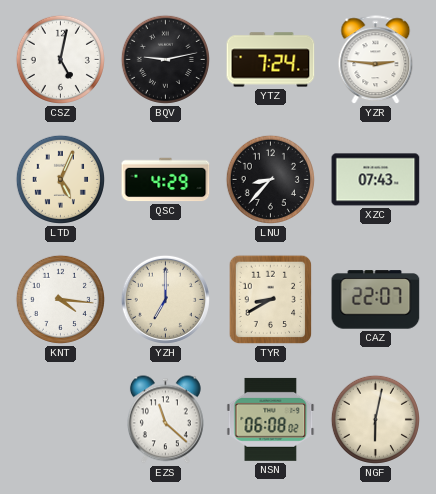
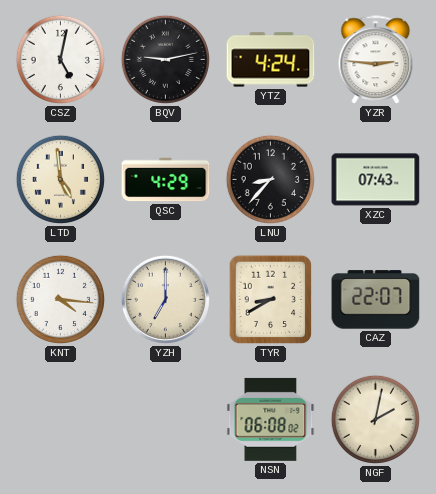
YTZ: 7:24 -> 4:24 (271, 60)
LTD: 5:04 -> 4:59 (60, 179)
EZS: 11:22 -> none (165, 420)
NGF: 6:02 -> 2:02 (375, 419)
